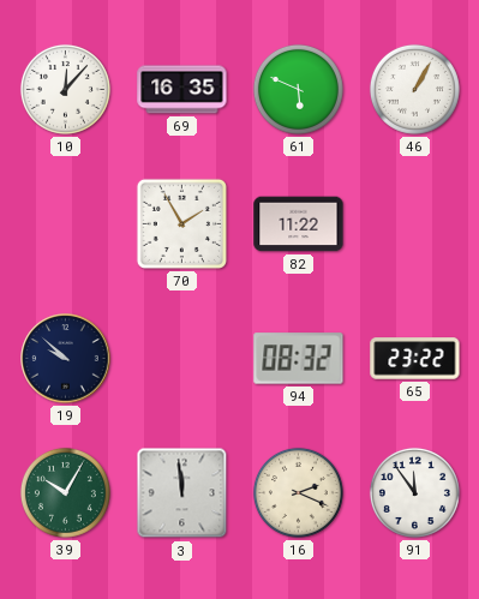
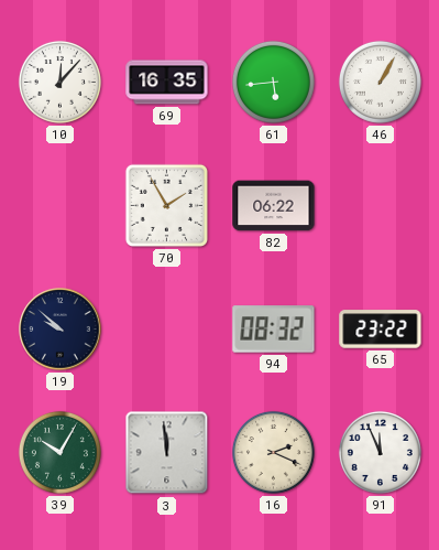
61: 5:49 -> 5:44 (273, 82)
82: 11:22 -> 06:22 (274, 206)
91: 11:54 -> 11:56 (380, 452)
